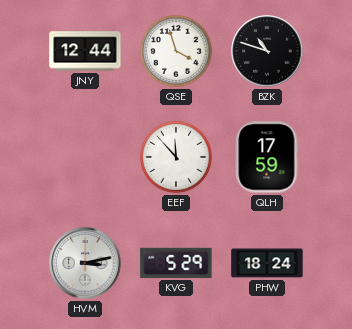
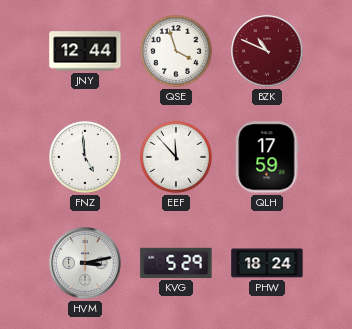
BZK: 10:48 -> 10:49 (267, 51)
BZK dial: black -> burgundy (267, 51)
FNZ: none -> 4:59 (85, 157)
